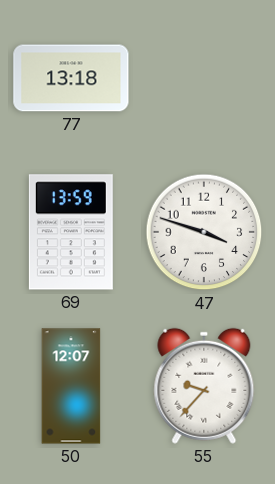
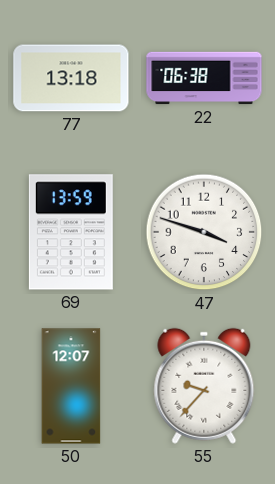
22: none -> 06:38 (204, 78)
